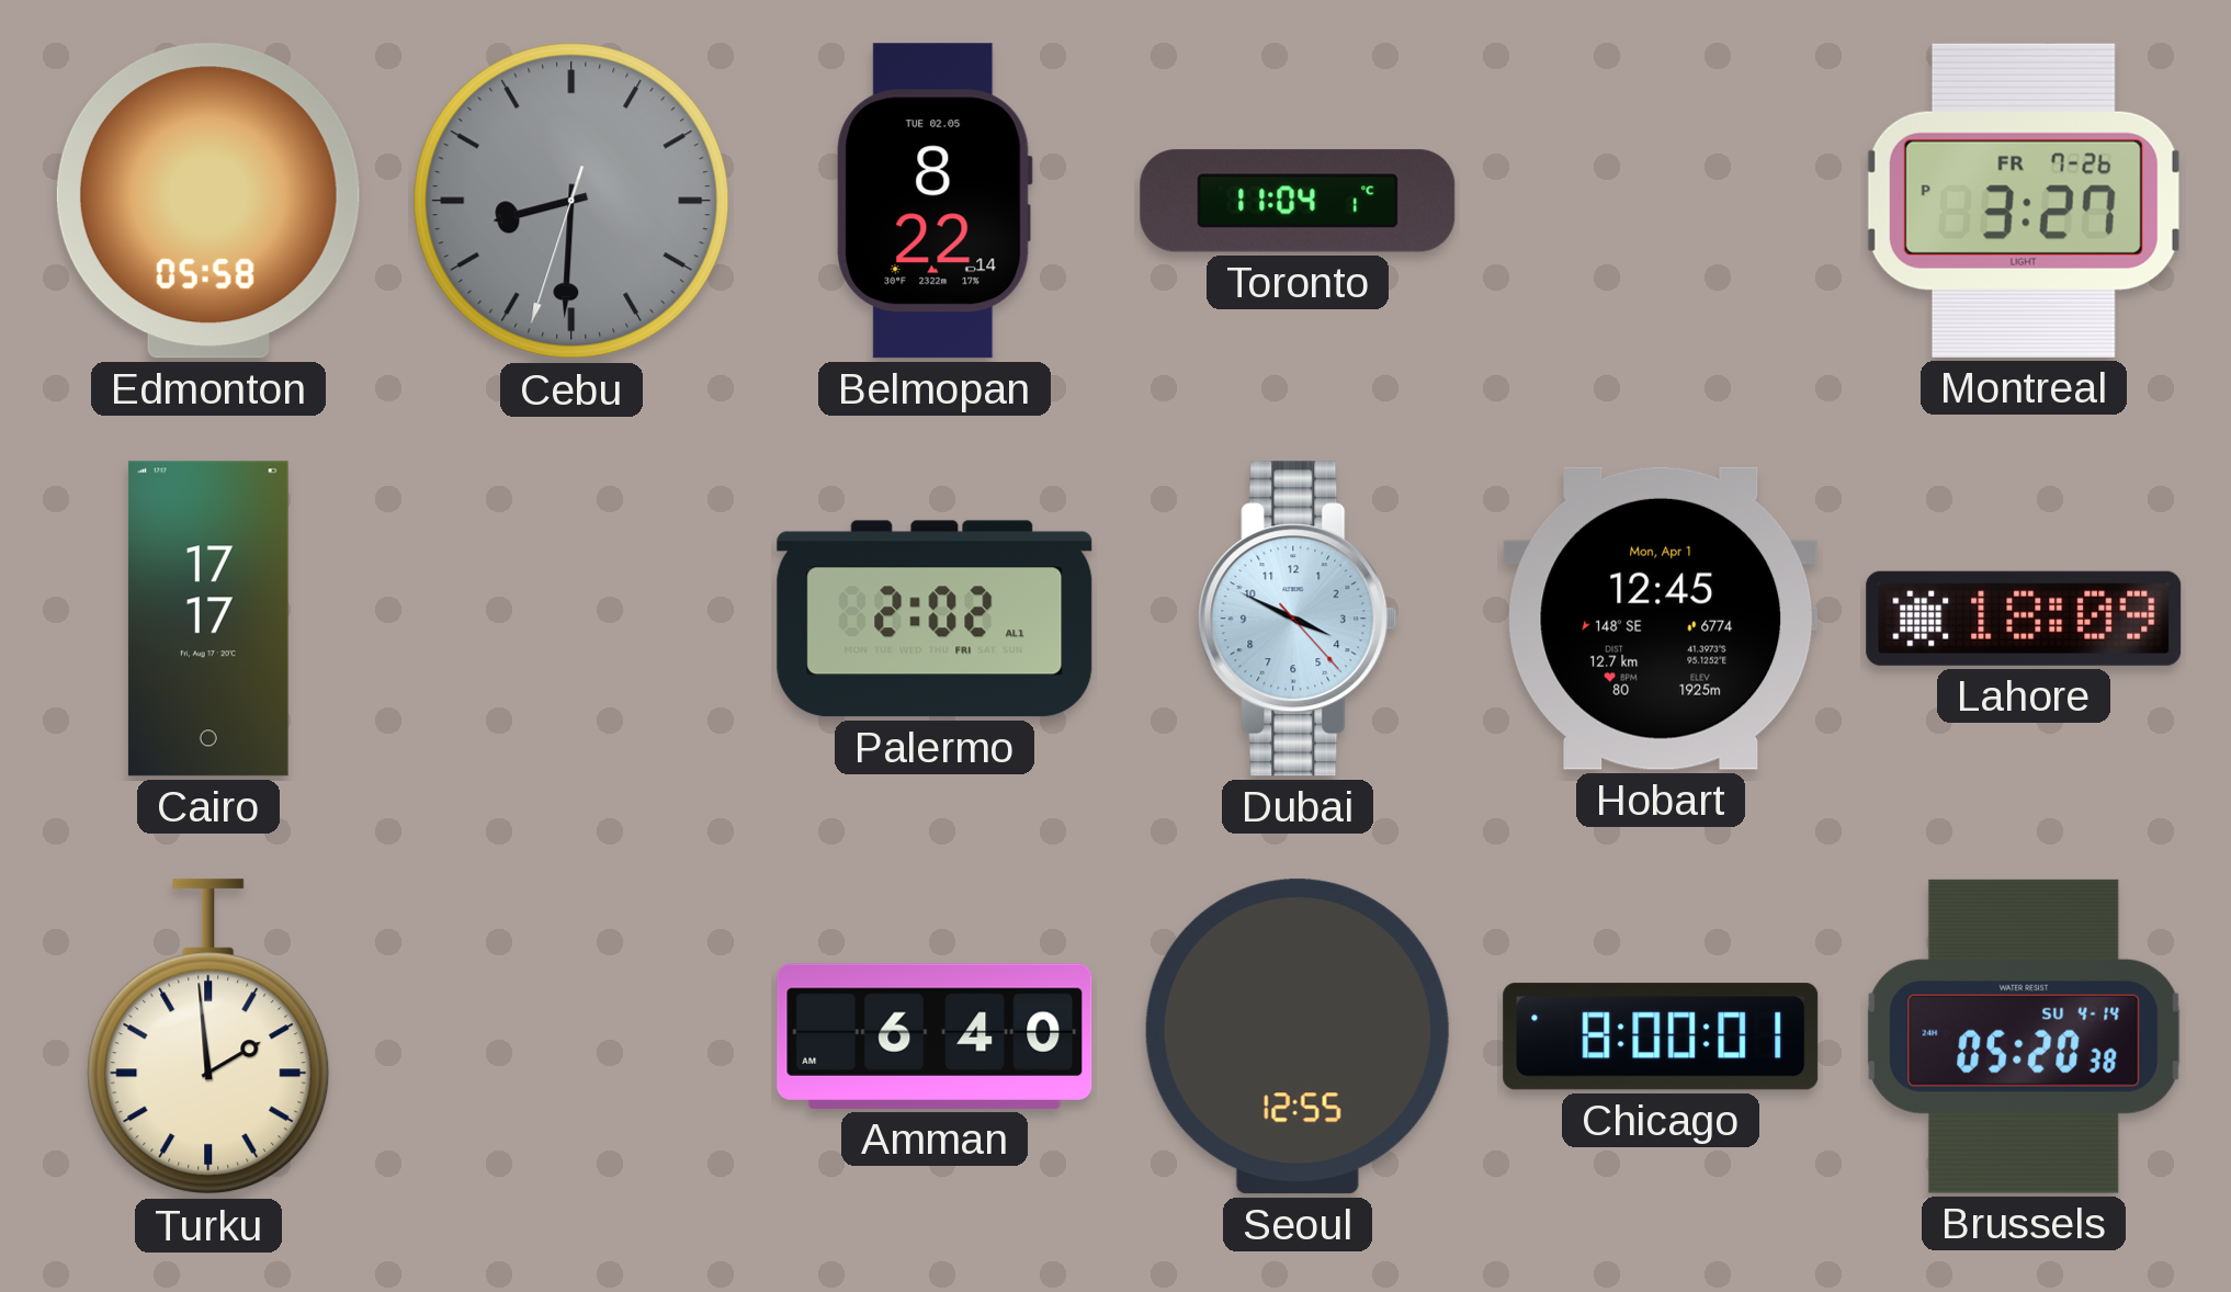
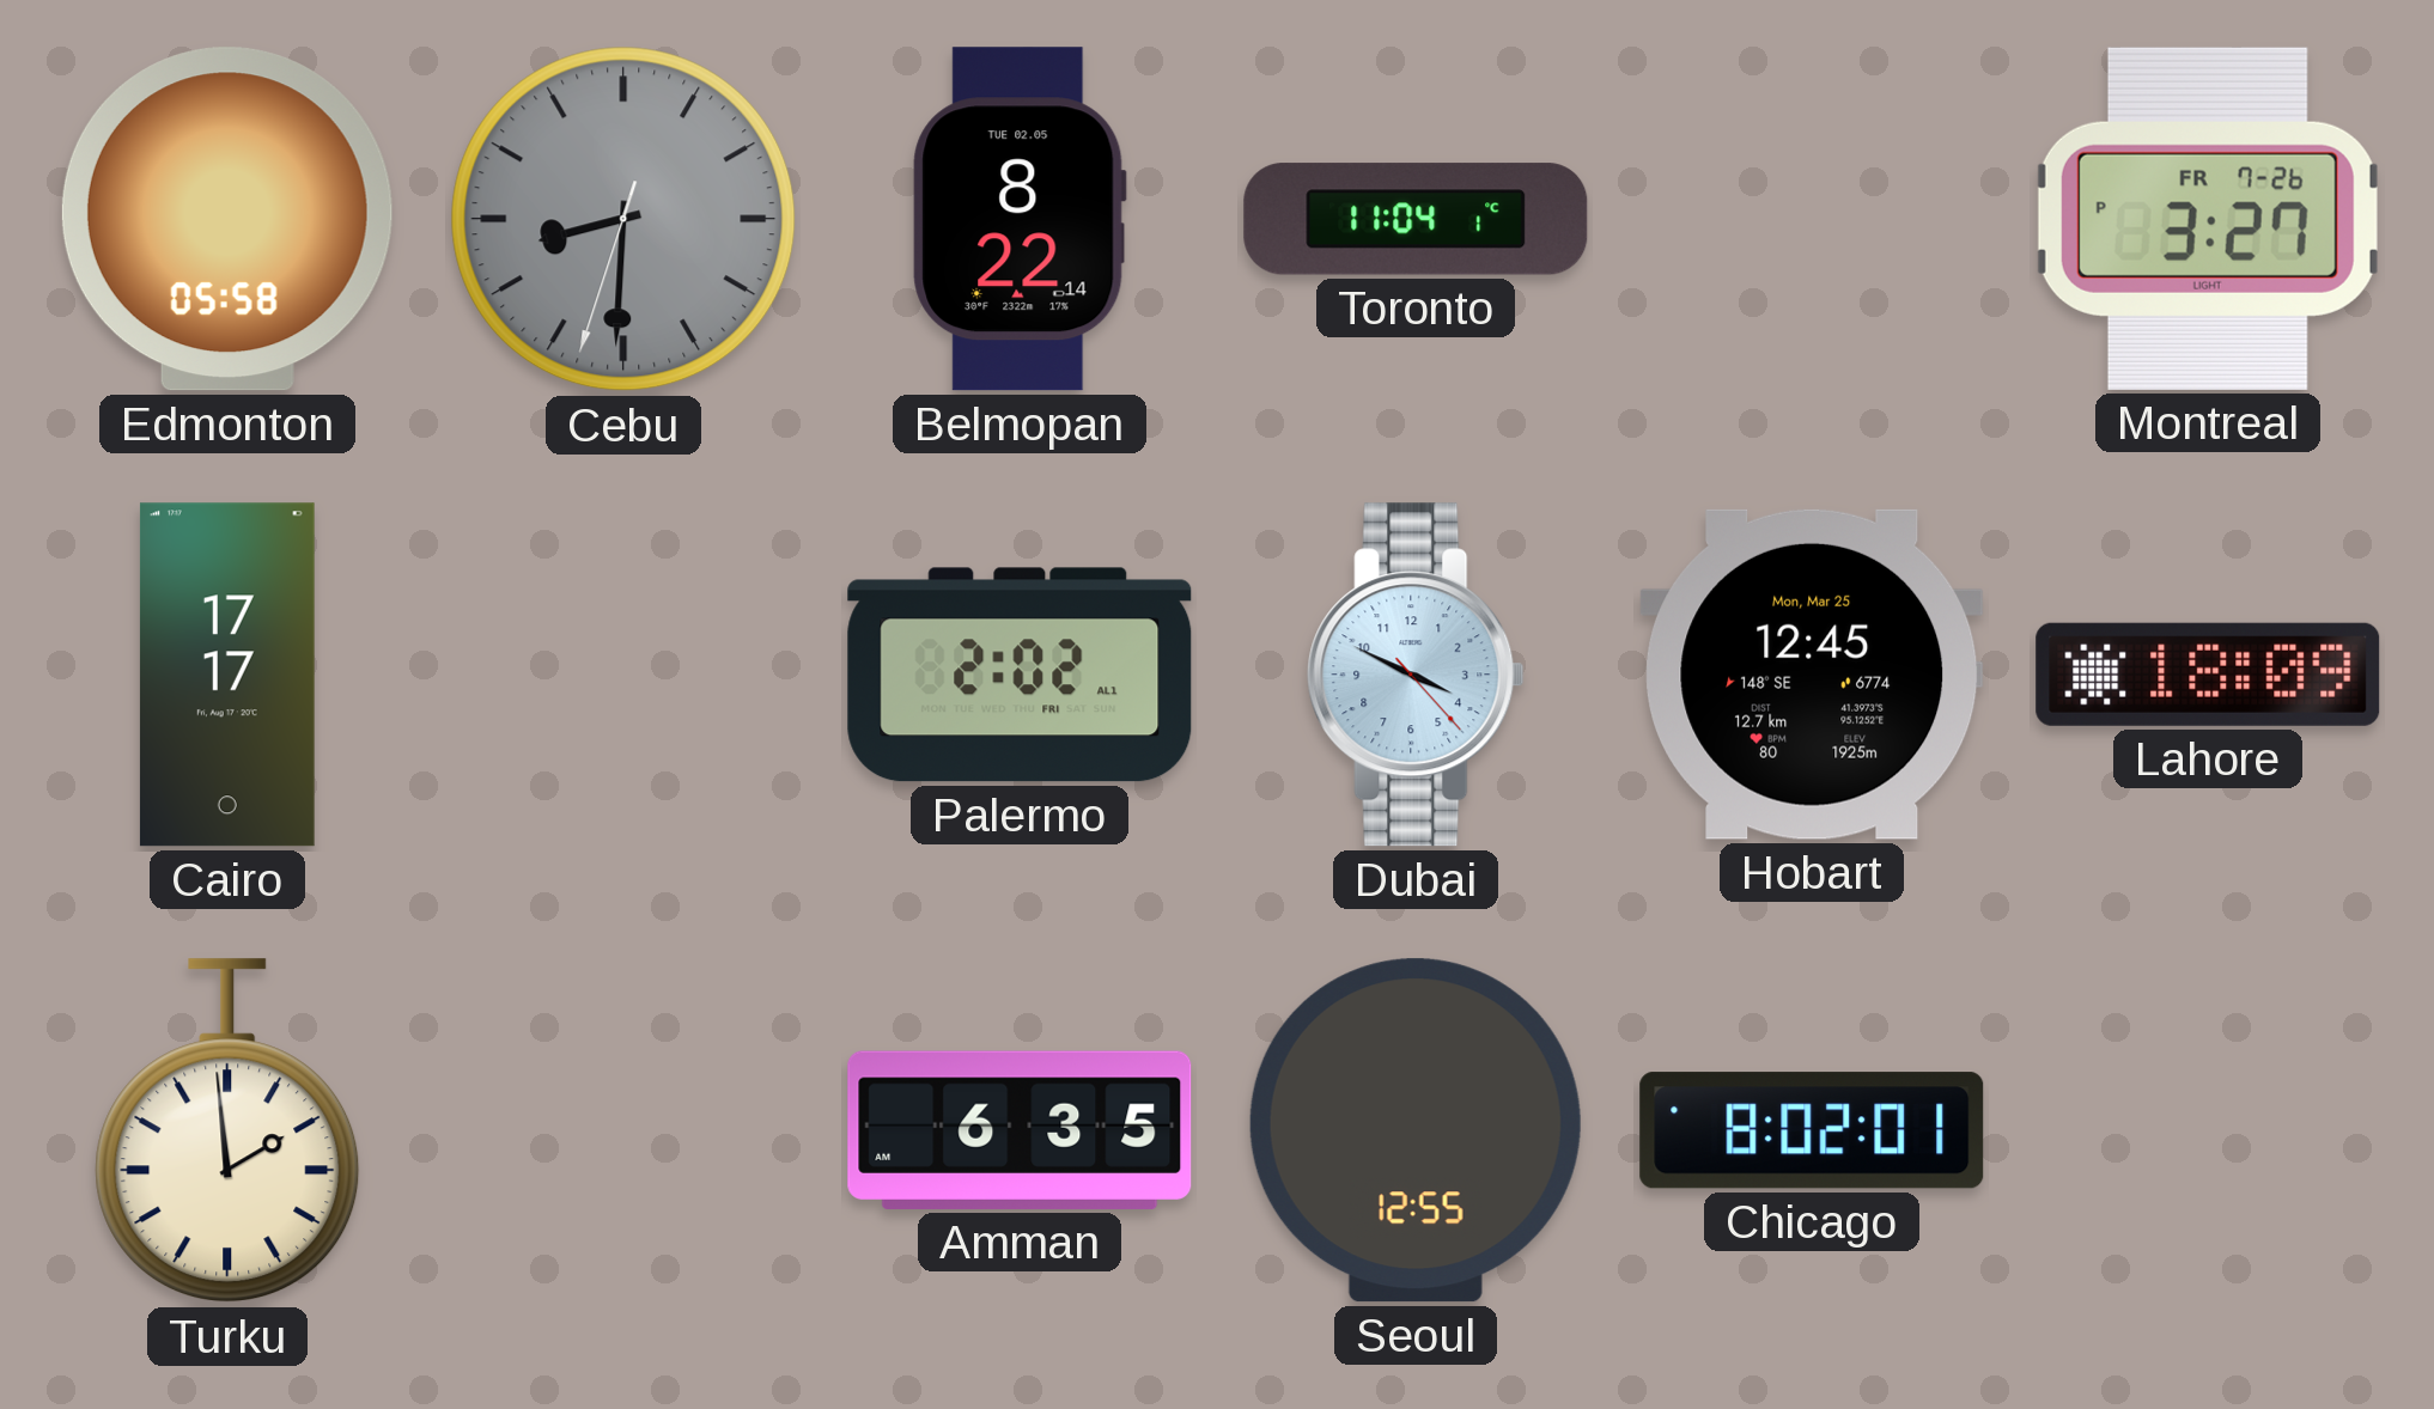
Hobart date: Mon, Apr 1 -> Mon, Mar 25 (1812, 675)
Amman: 6:40 -> 6:35 (1020, 1130)
Chicago: 8:00 -> 8:02 (1812, 1130)
Brussels: 05:20 -> none (2024, 1036)
